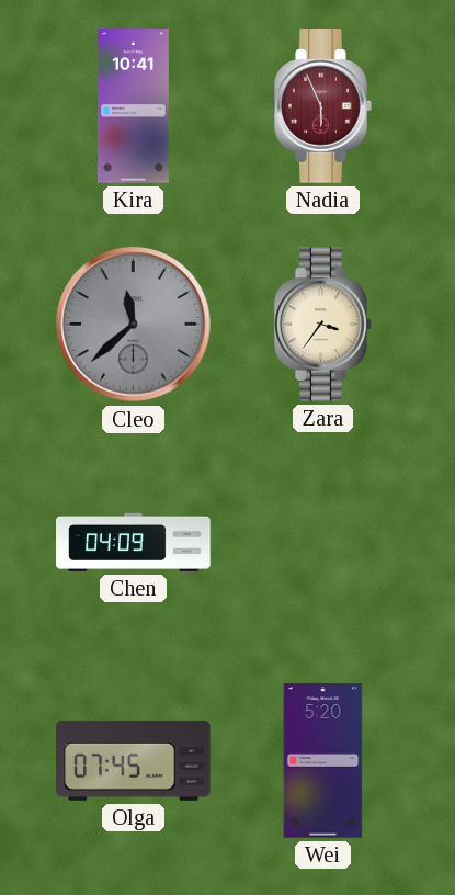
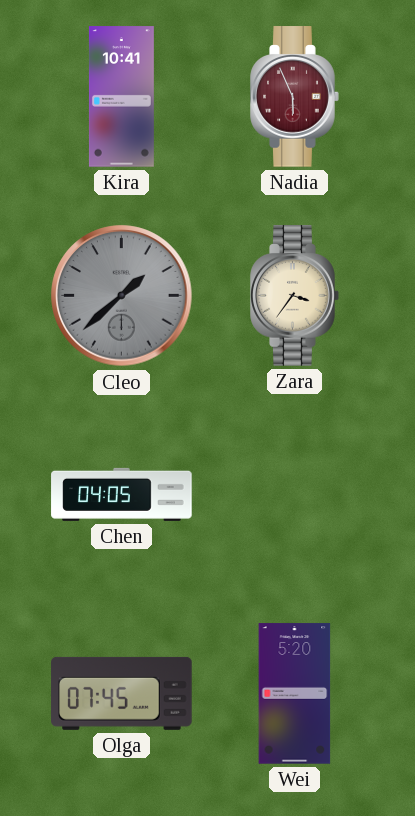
Cleo: 11:38 -> 1:38 (122, 296)
Chen: 04:09 -> 04:05 (122, 494)
